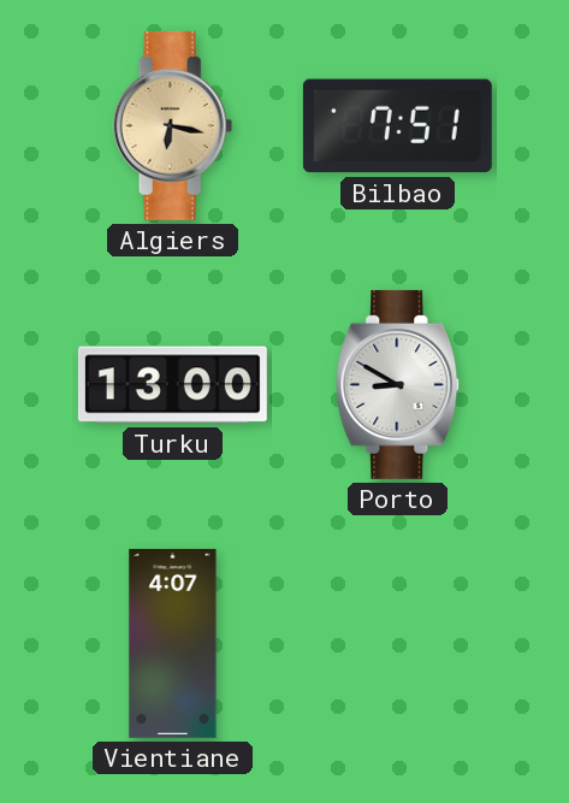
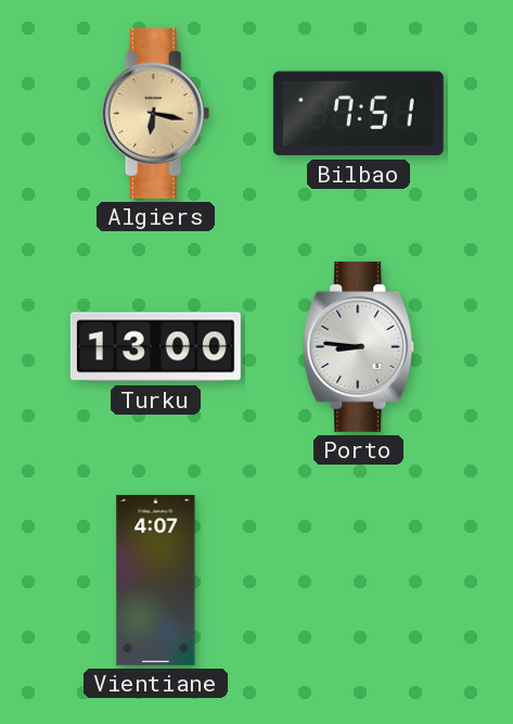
Porto: 8:50 -> 8:46 (359, 346)
